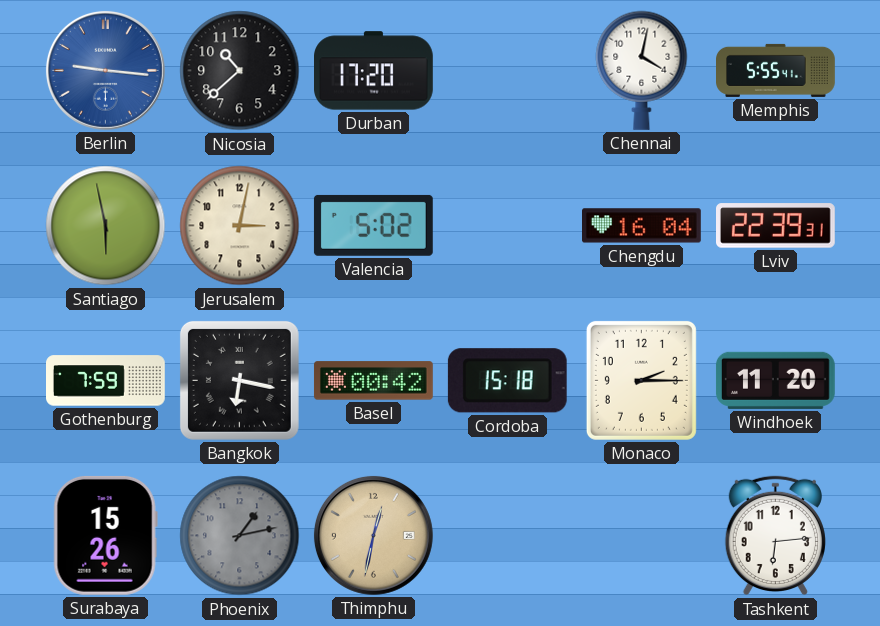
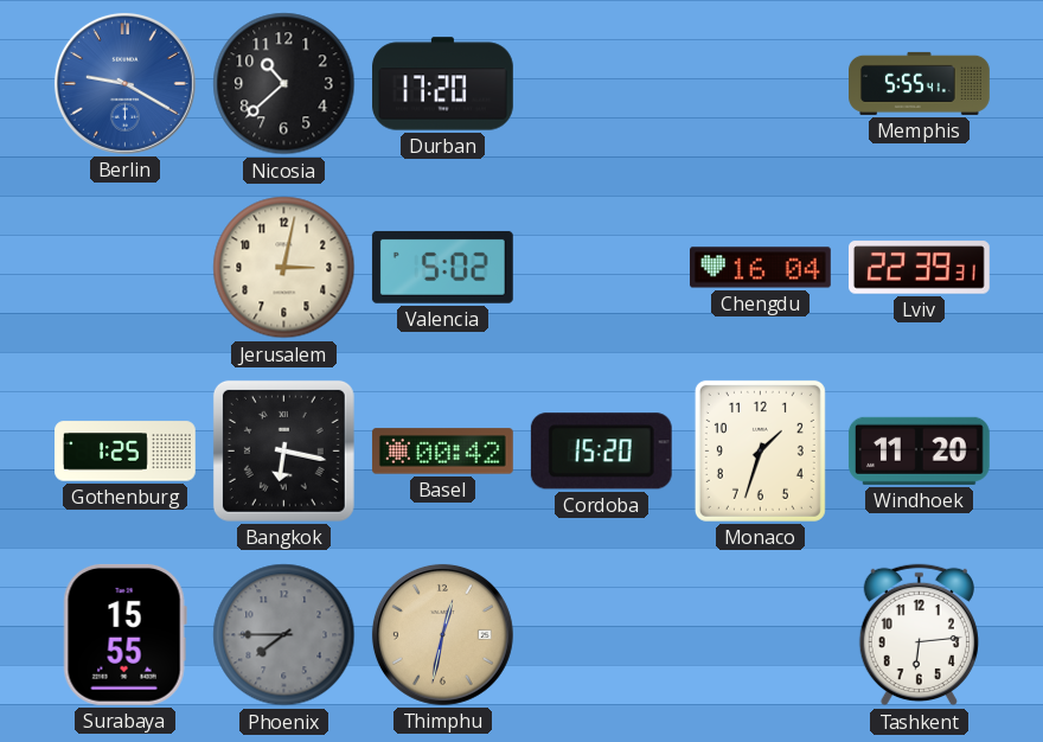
Berlin: 9:16 -> 9:20 (124, 83)
Chennai: 4:02 -> none (642, 70)
Santiago: 5:58 -> none (106, 226)
Gothenburg: 7:59 -> 1:25 (126, 452)
Cordoba: 15:18 -> 15:20 (601, 452)
Monaco: 2:15 -> 1:33 (760, 450)
Surabaya: 15:26 -> 15:55 (124, 634)
Phoenix: 1:13 -> 7:45 (284, 635)
